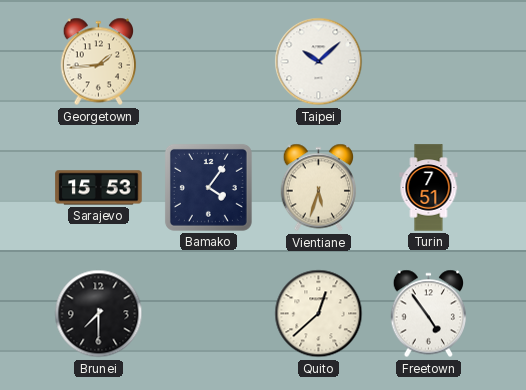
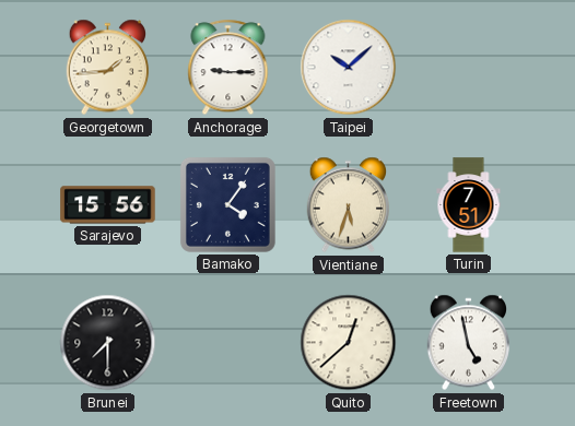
Anchorage: none -> 9:15 (228, 68)
Sarajevo: 15:53 -> 15:56 (108, 205)
Freetown: 4:54 -> 4:58 (469, 343)
